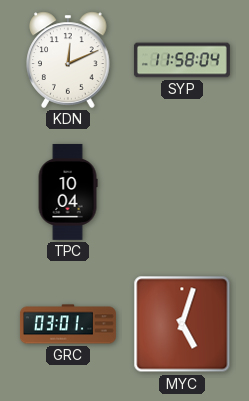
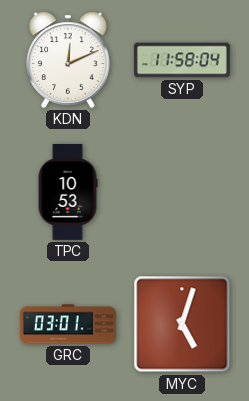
TPC: 10:04 -> 10:53 (68, 192)
